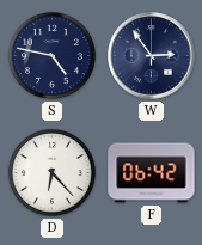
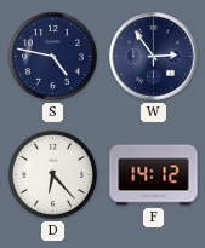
F: 06:42 -> 14:12 (154, 175)
